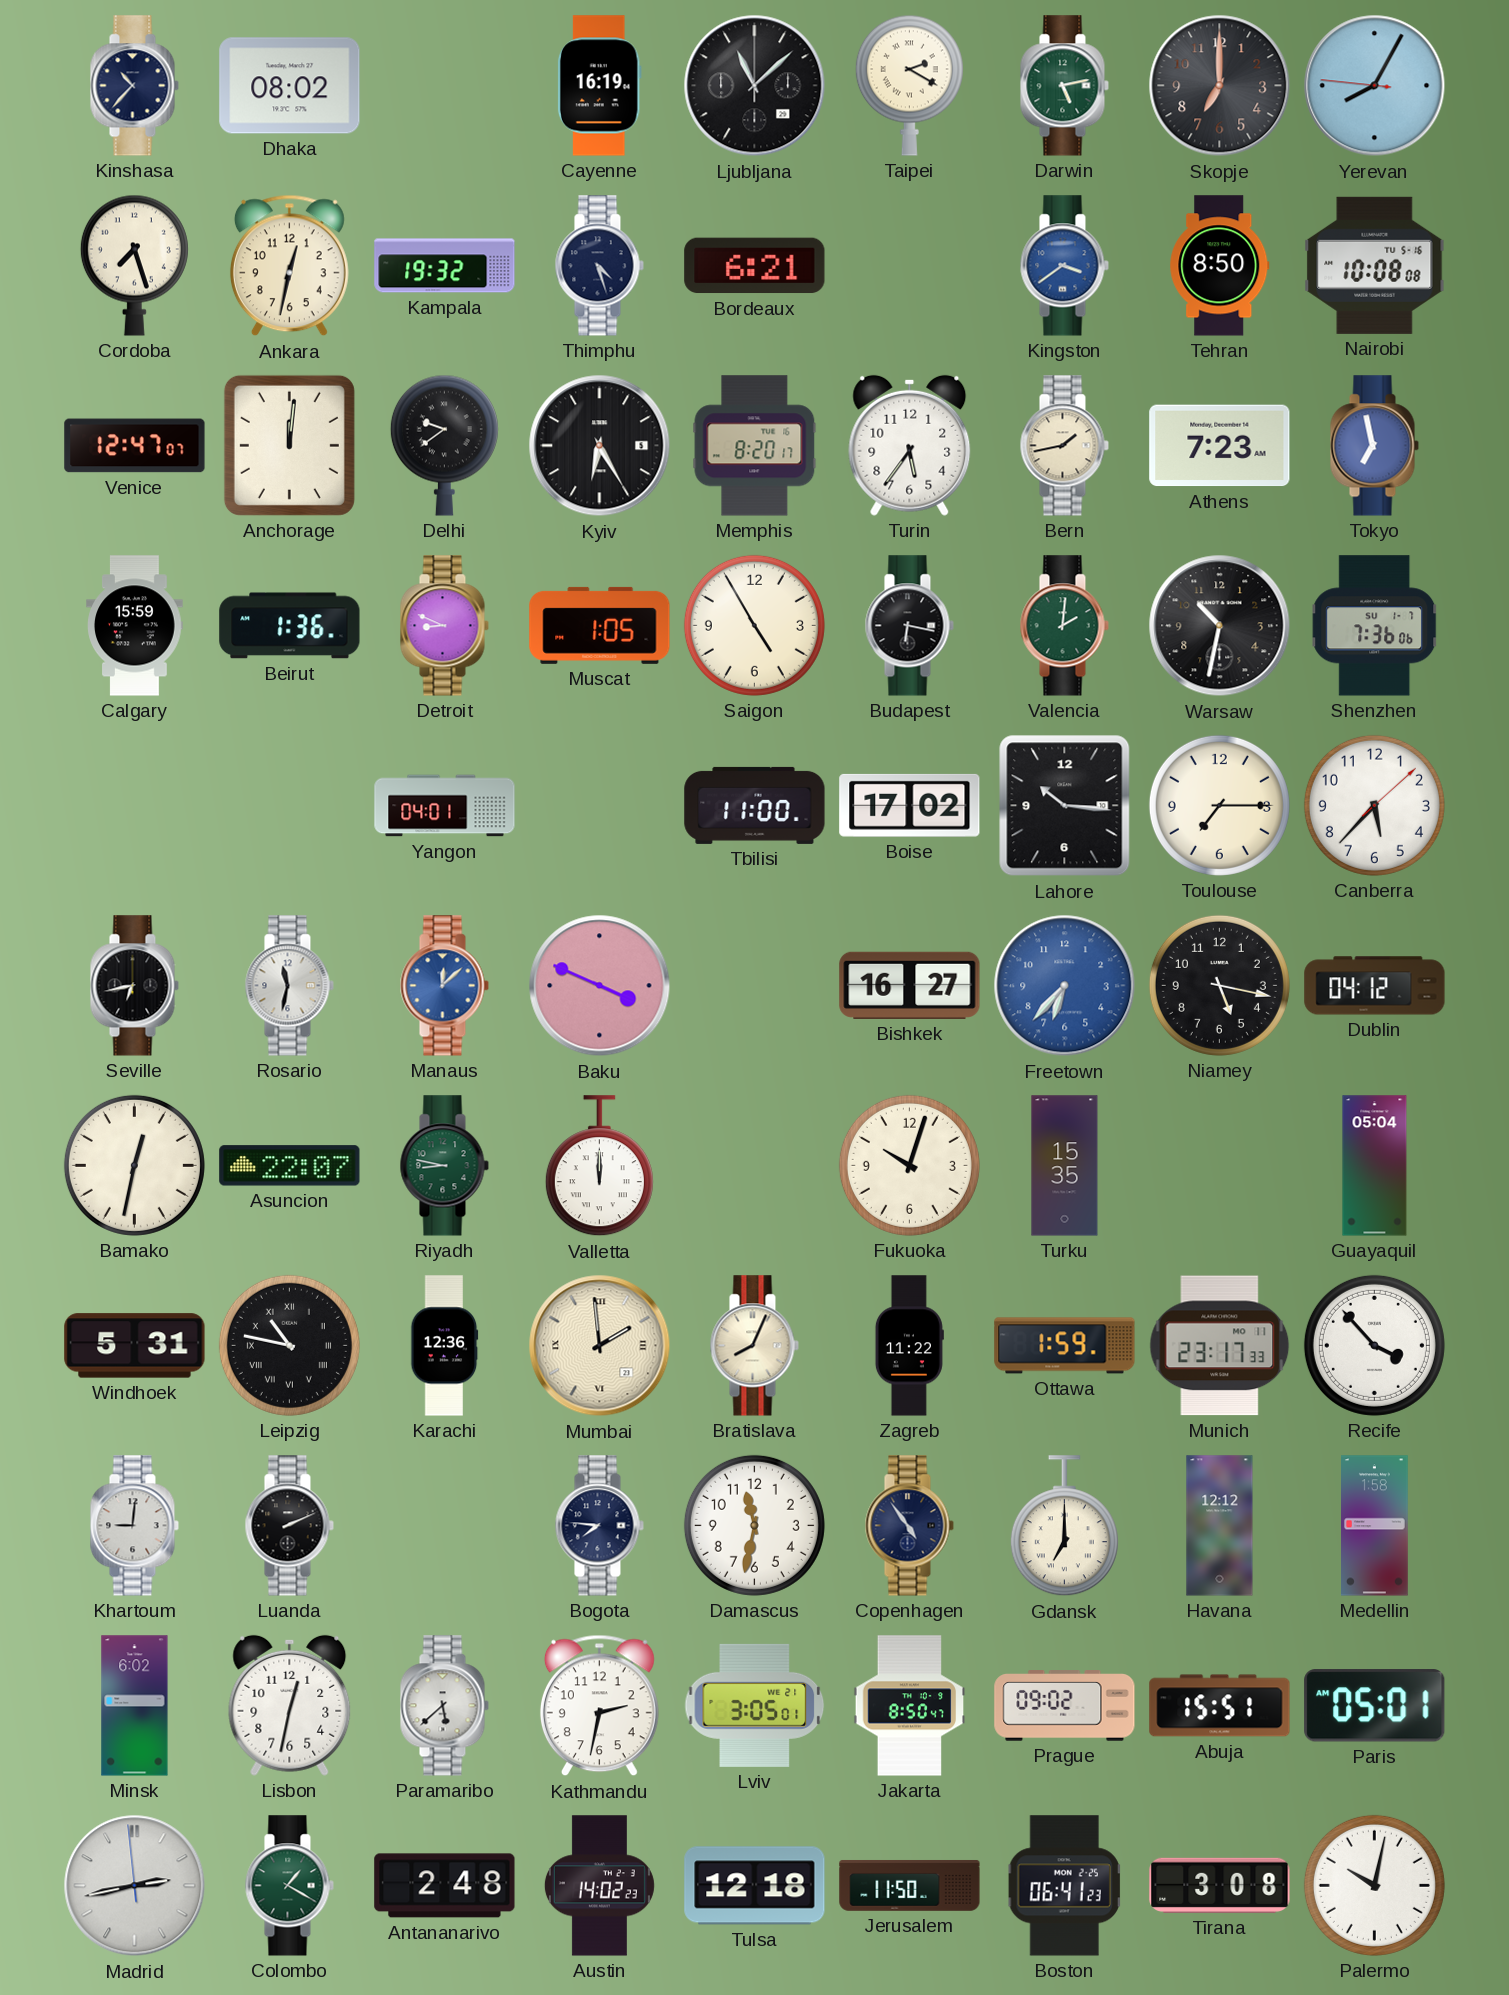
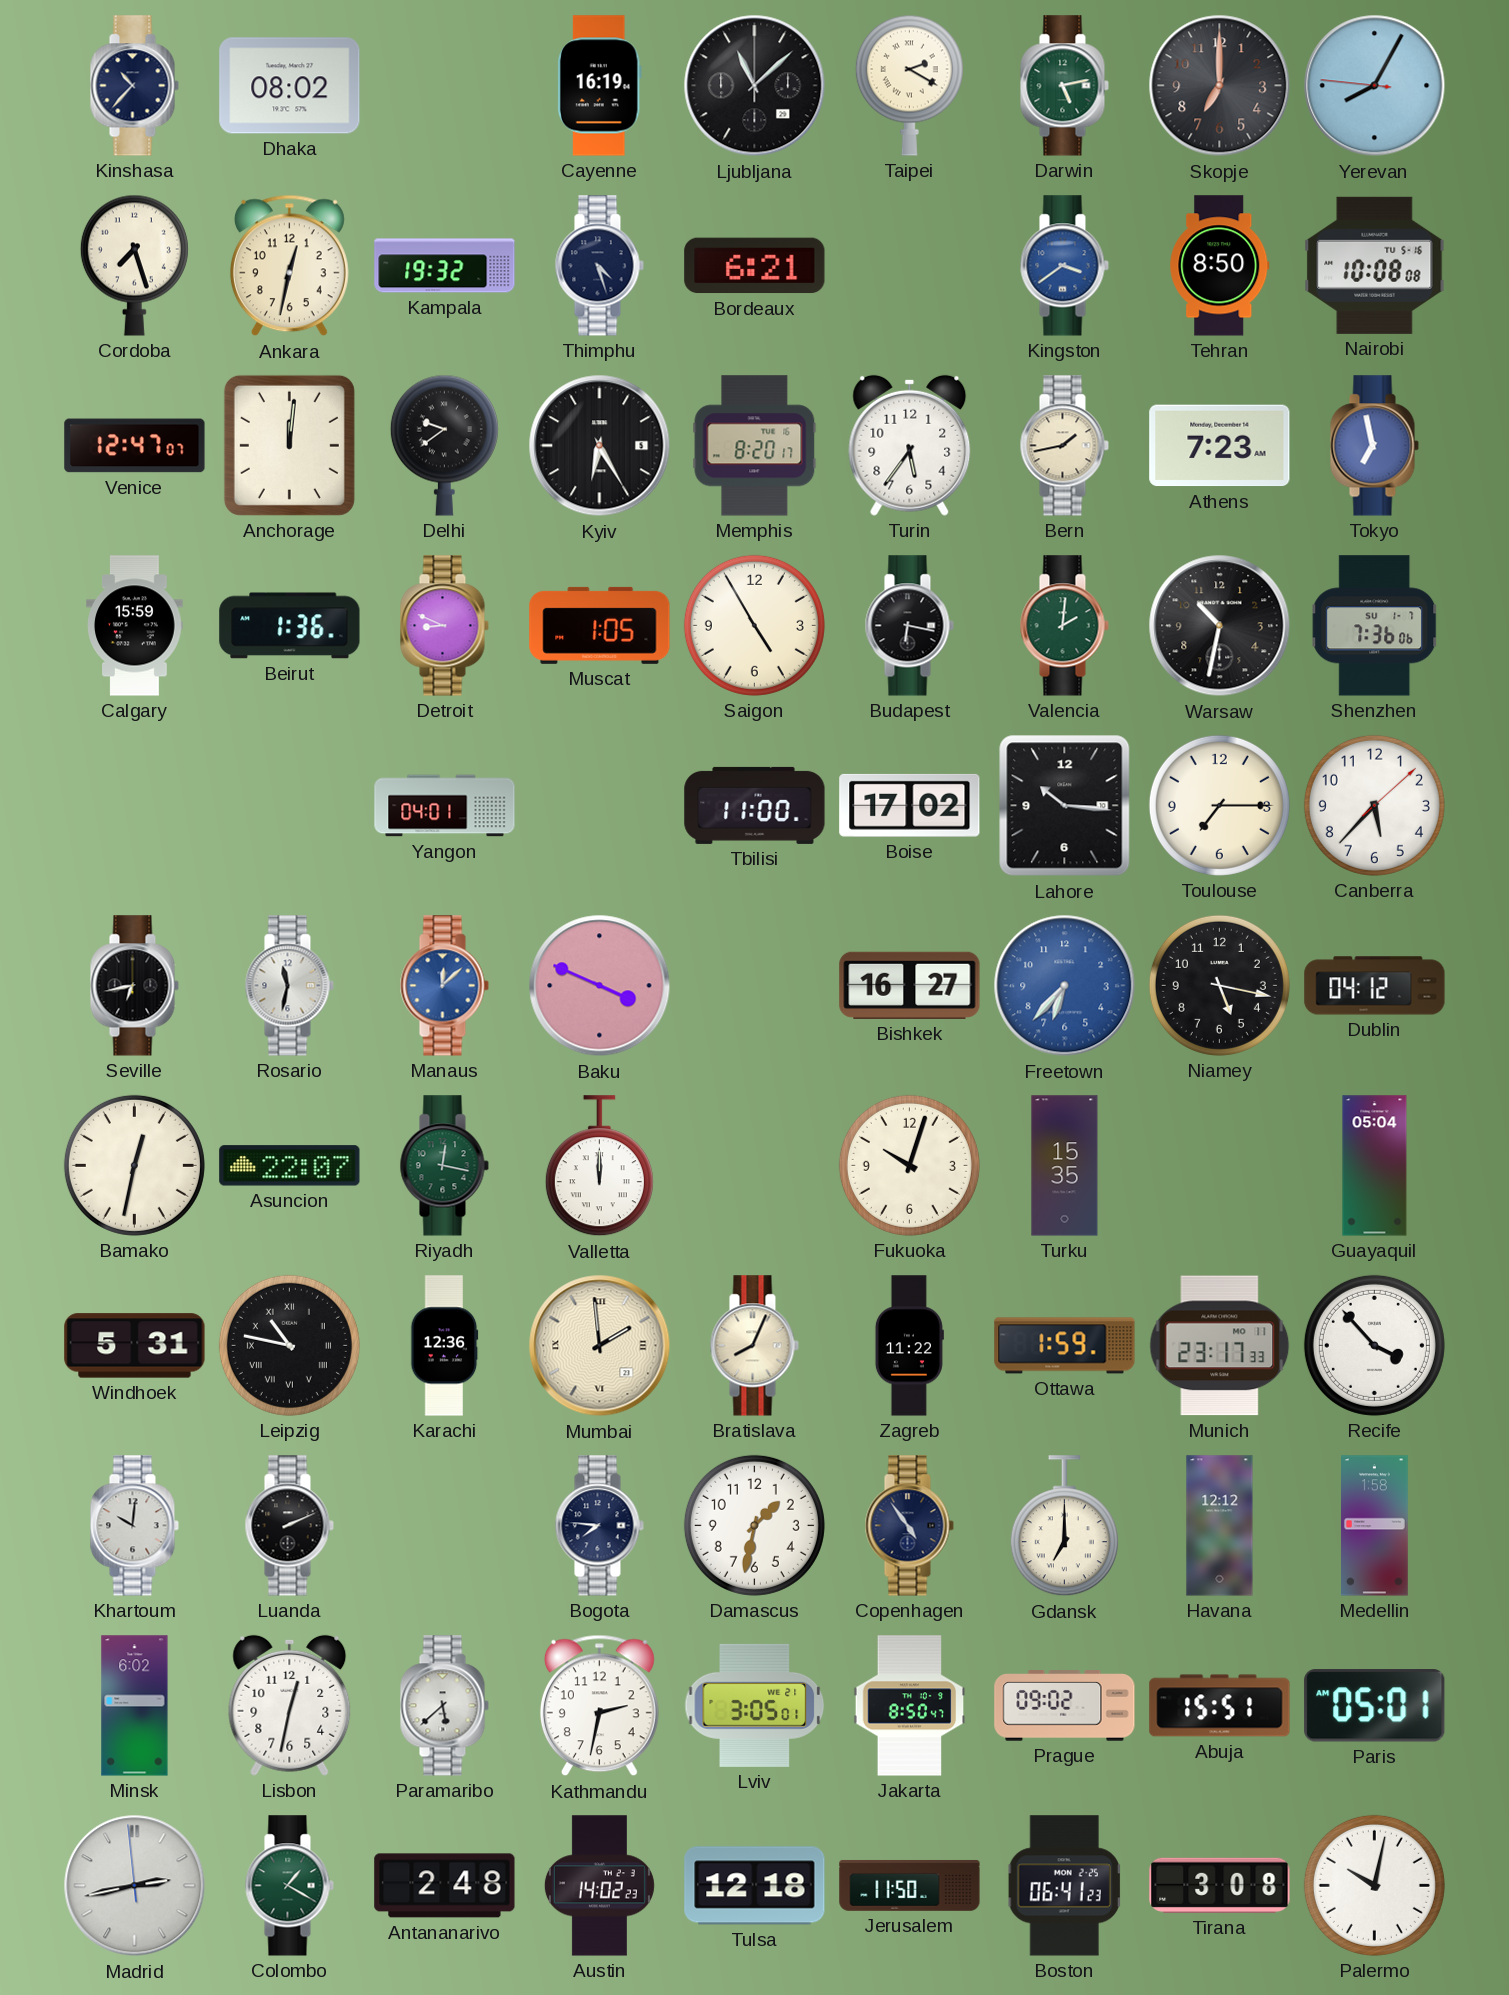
Riyadh: 8:47 -> 12:17 (444, 1166)
Khartoum: 9:01 -> 10:01 (134, 1526)
Damascus: 11:32 -> 1:32 (754, 1525)
